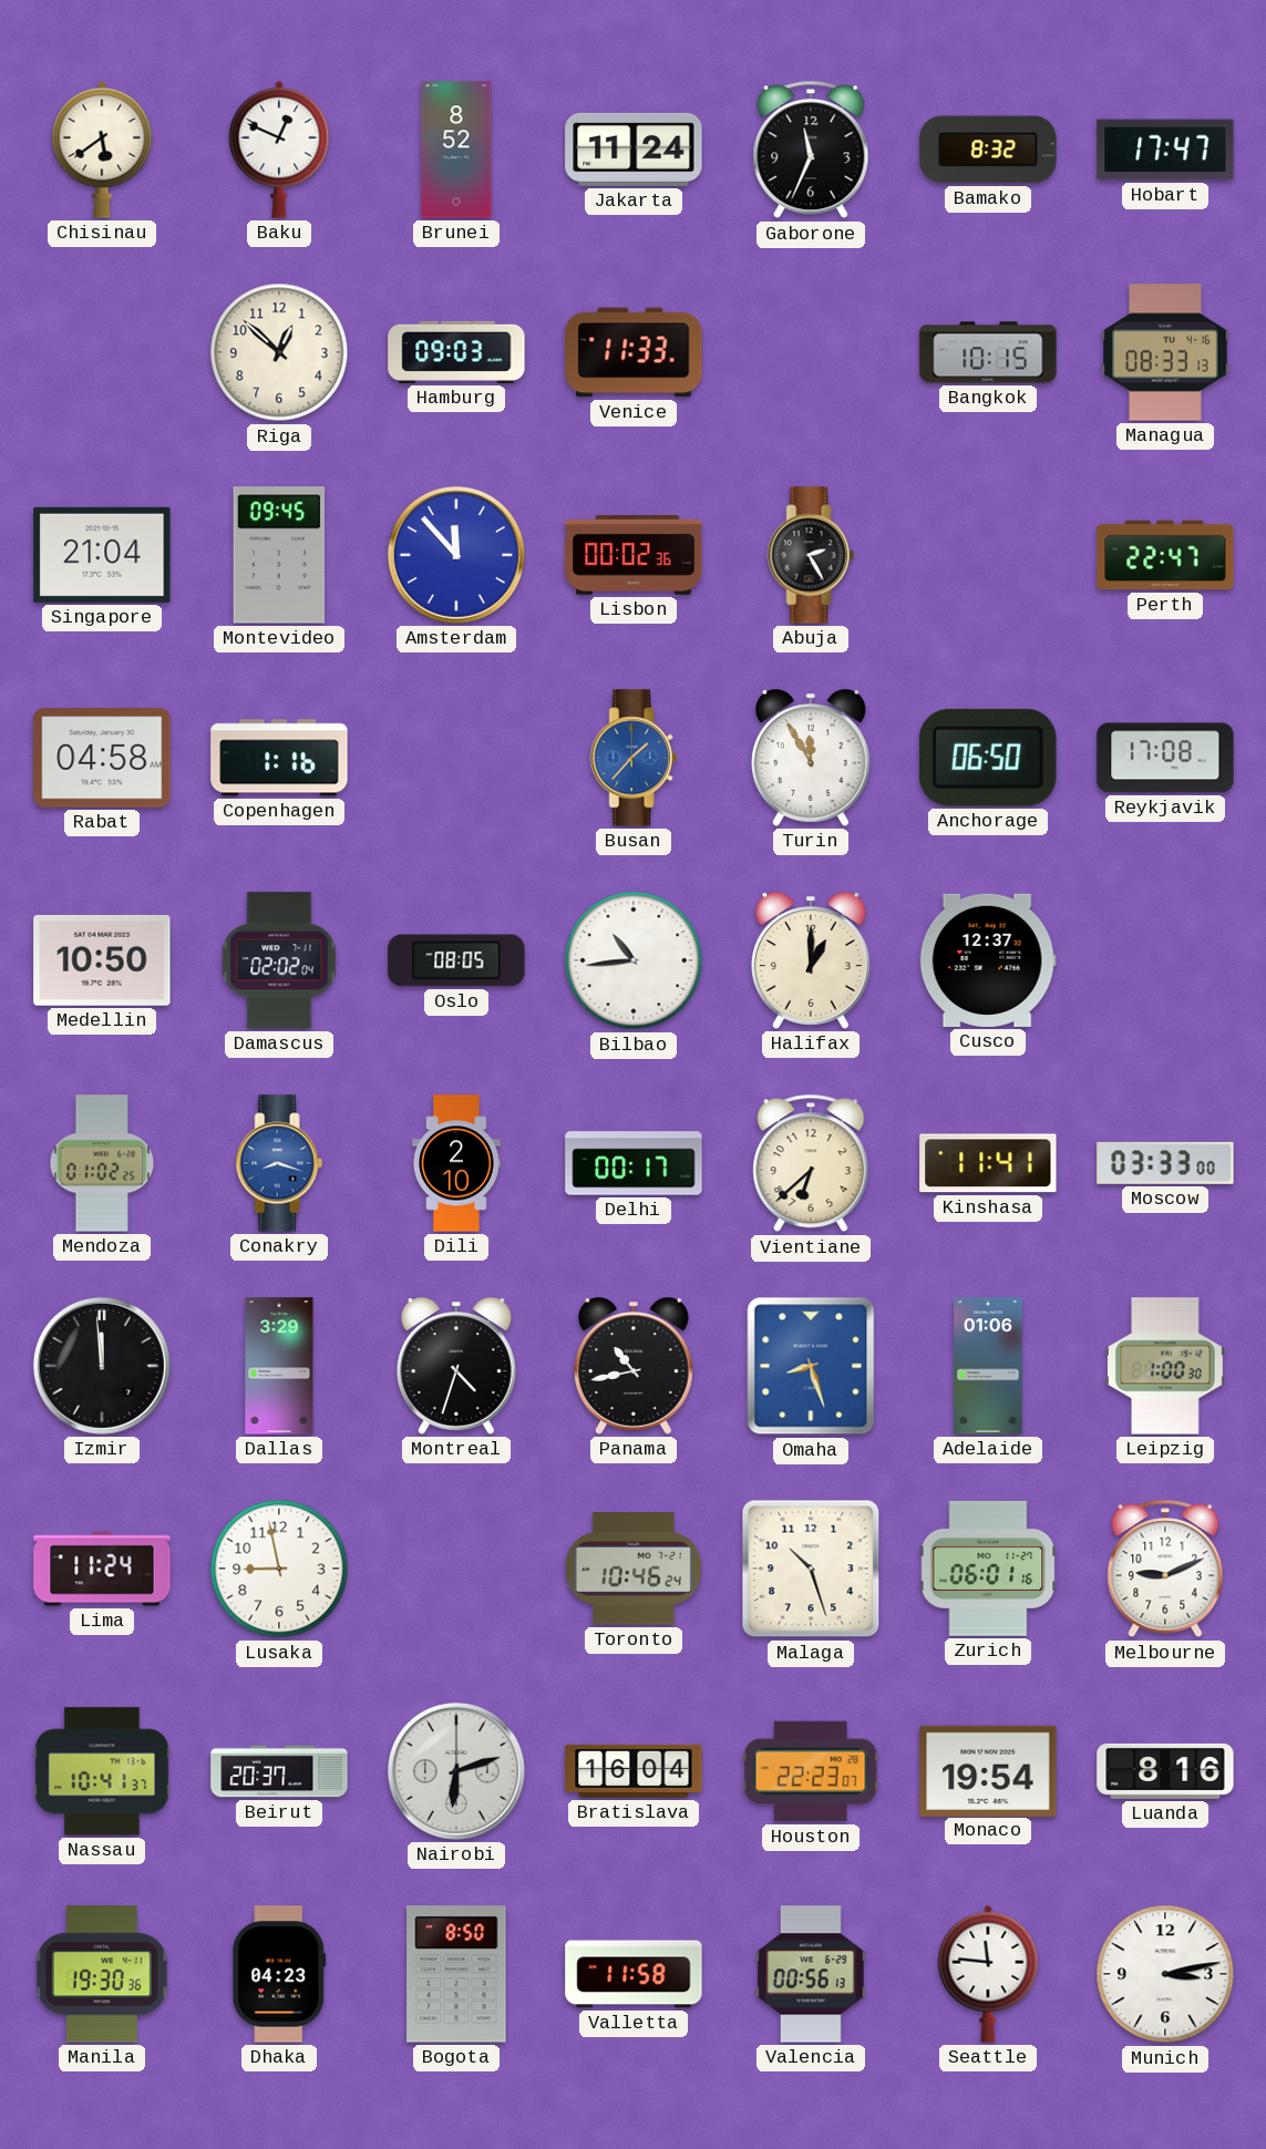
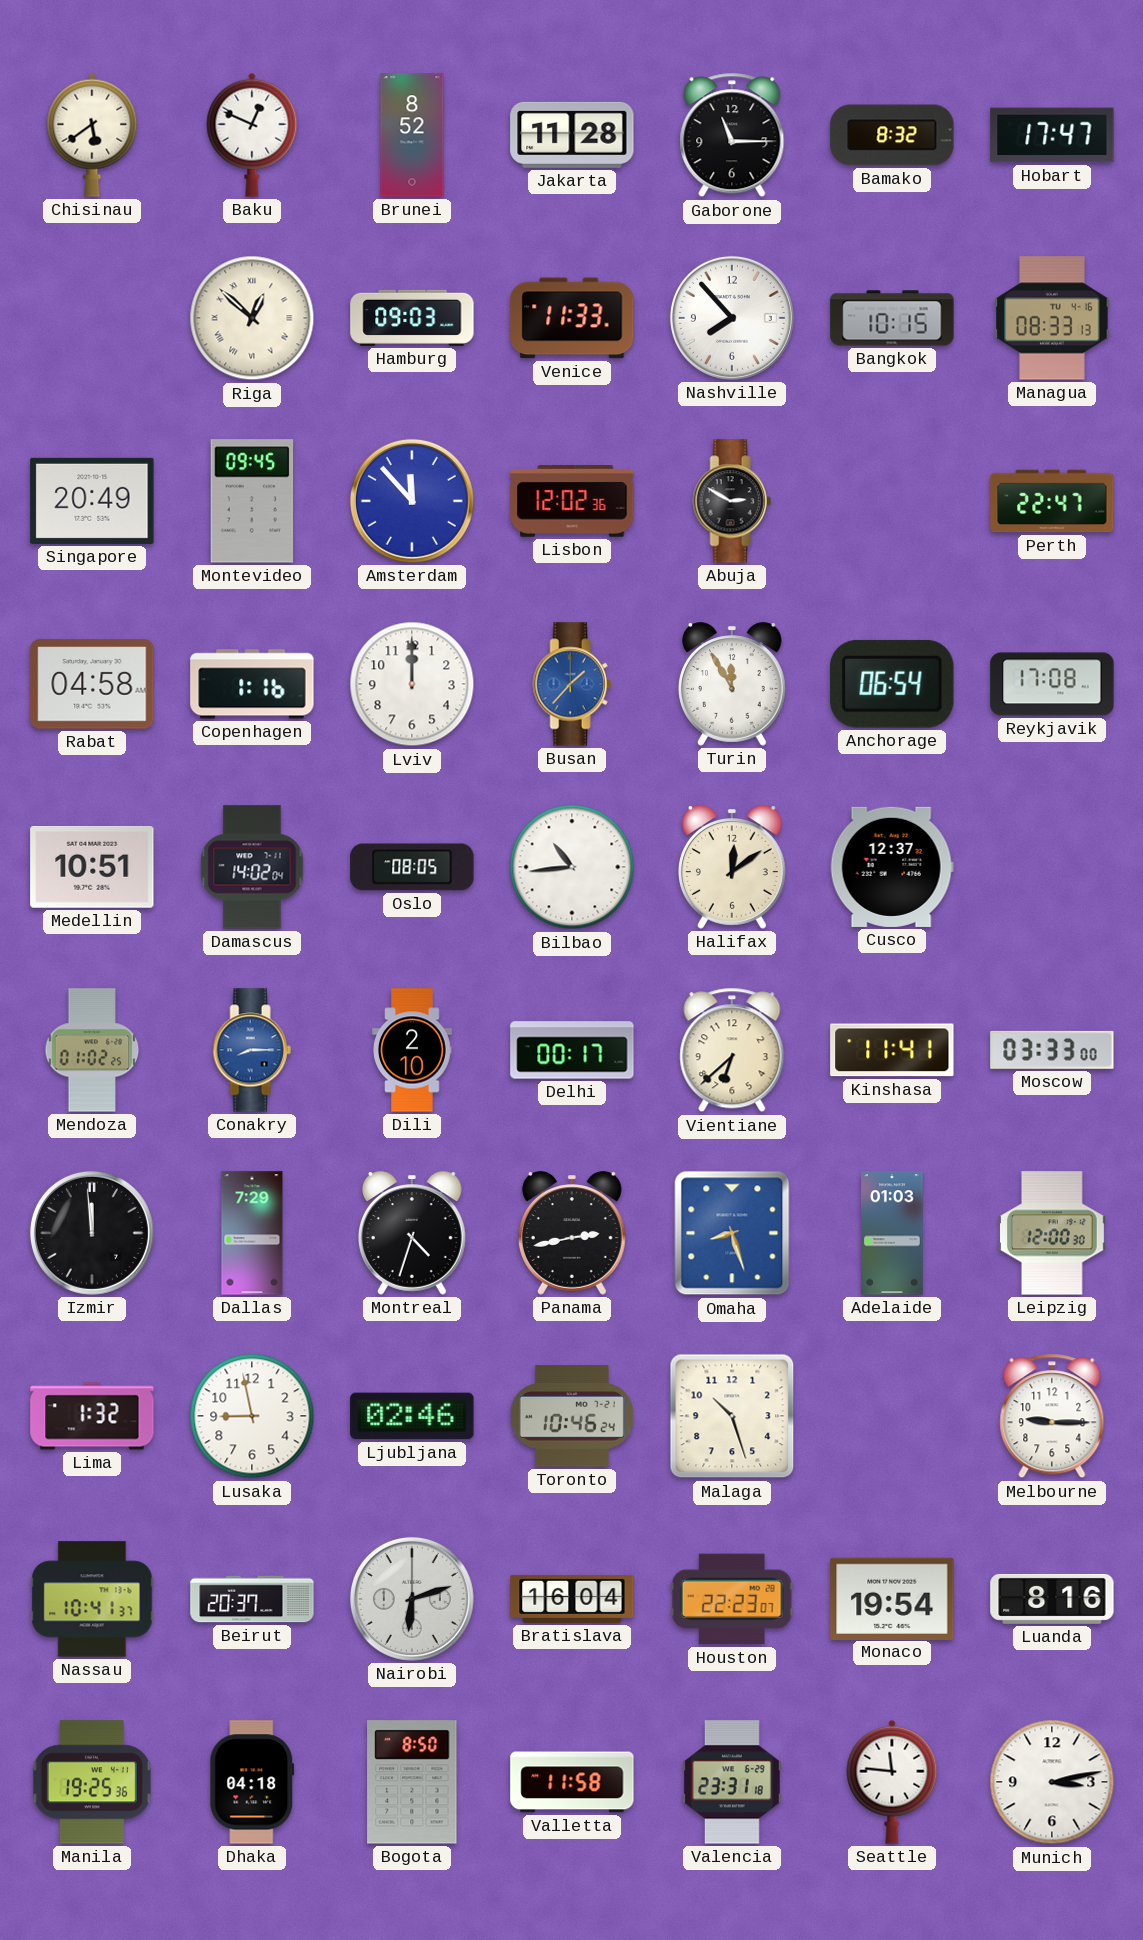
Jakarta: 11:24 -> 11:28 (572, 135)
Gaborone: 11:34 -> 11:15 (732, 135)
Riga numerals: Arabic -> Roman (252, 318)
Nashville: none -> 7:53 (732, 318)
Singapore: 21:04 -> 20:49 (92, 501)
Lisbon: 00:02 -> 12:02 (572, 502)
Abuja: 2:25 -> 2:50 (732, 501)
Lviv: none -> 12:00 (412, 684)
Anchorage: 06:50 -> 06:54 (892, 684)
Medellin: 10:50 -> 10:51 (92, 867)
Damascus: 02:02 -> 14:02 (252, 867)
Halifax: 1:00 -> 12:09 (732, 867)
Conakry: 8:18 -> 8:15 (252, 1050)
Dallas: 3:29 -> 7:29 (252, 1233)
Panama: 10:43 -> 2:43 (572, 1233)
Adelaide: 01:06 -> 01:03 (892, 1233)
Leipzig: 1:00 -> 12:00 (1052, 1233)
Lima: 11:24 -> 1:32 (92, 1416)
Ljubljana: none -> 02:46 (412, 1416)
Zurich: 06:01 -> none (988, 1569)
Melbourne: 9:11 -> 9:15 (1052, 1416)
Manila: 19:30 -> 19:25 (92, 1782)
Dhaka: 04:23 -> 04:18 (252, 1782)
Valencia: 00:56 -> 23:31 (732, 1782)
